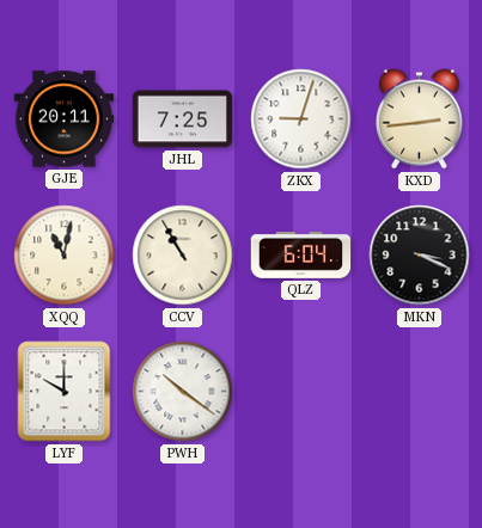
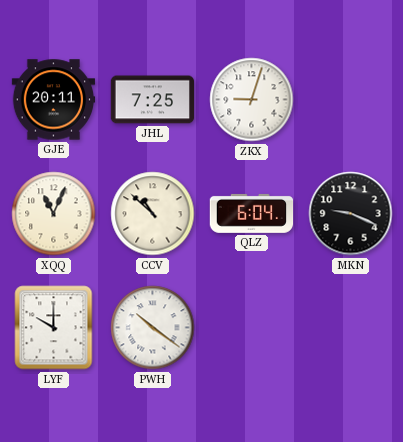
KXD: 2:44 -> none (419, 119)
XQQ: 11:02 -> 11:04 (54, 214)
CCV: 10:55 -> 10:52 (153, 214)
MKN: 3:19 -> 9:19 (351, 214)
